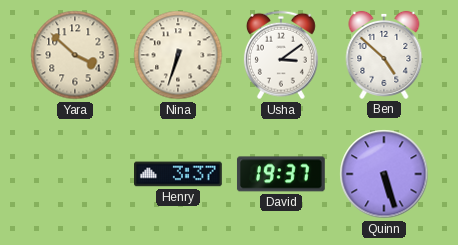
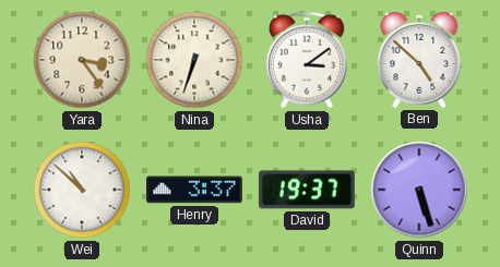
Yara: 3:52 -> 3:24 (82, 60)
Wei: none -> 10:52 (82, 190)
